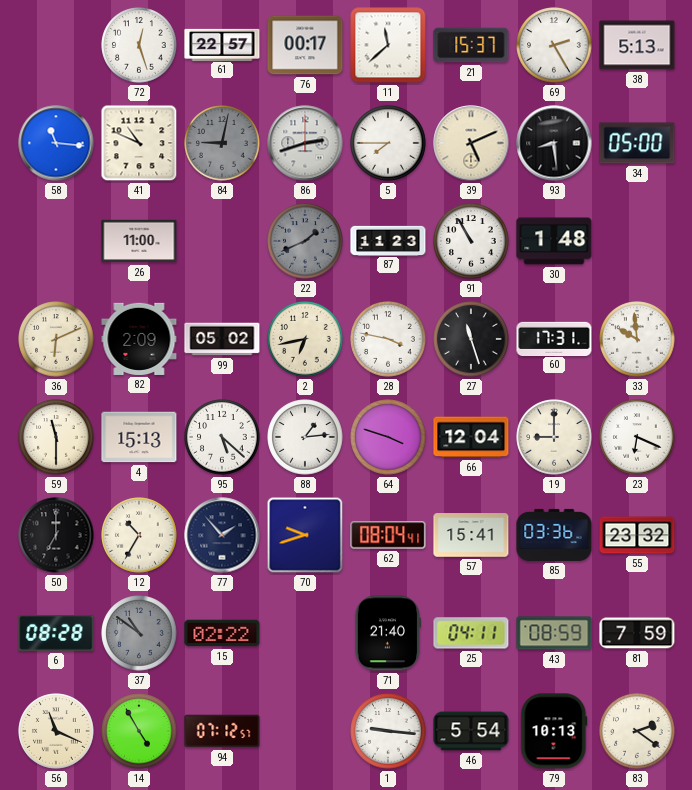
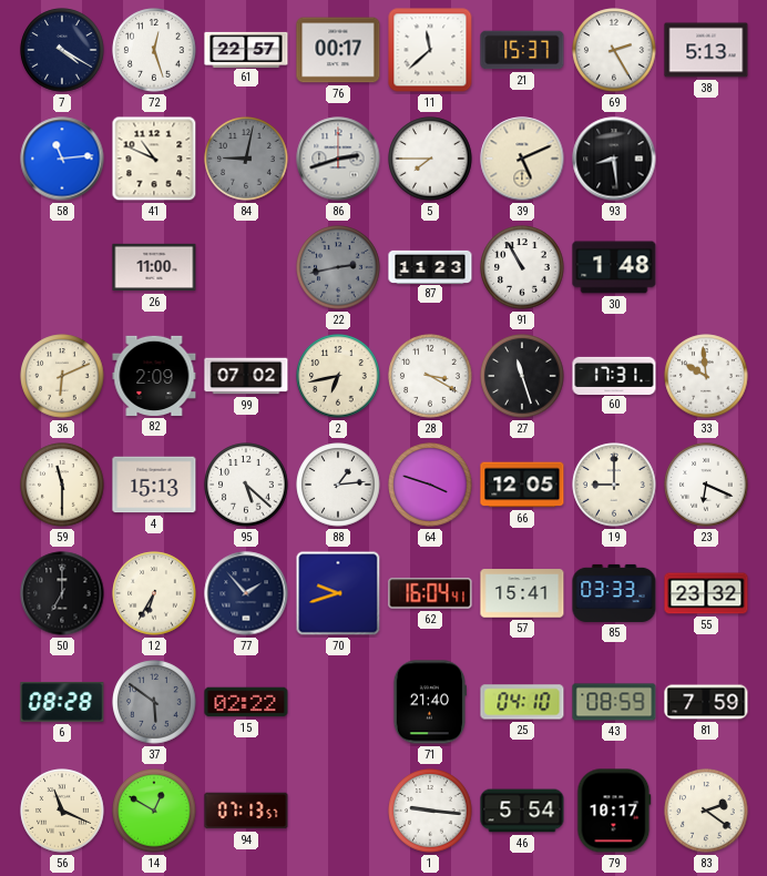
7: none -> 4:20 (62, 50)
58: 11:16 -> 11:14 (62, 159)
34: 05:00 -> none (637, 143)
22: 1:41 -> 2:43 (338, 267)
99: 05:02 -> 07:02 (246, 376)
28: 3:47 -> 3:20 (430, 376)
66: 12:04 -> 12:05 (522, 485)
12: 10:35 -> 6:35 (154, 593)
62: 08:04 -> 16:04 (430, 593)
85: 03:36 -> 03:33 (614, 593)
37: 10:51 -> 5:51 (154, 702)
25: 04:11 -> 04:10 (522, 702)
14: 4:55 -> 12:50 (154, 811)
94: 07:12 -> 07:13 (246, 811)
79: 10:13 -> 10:17 (614, 811)
